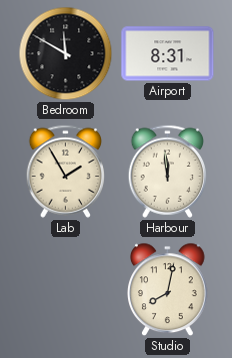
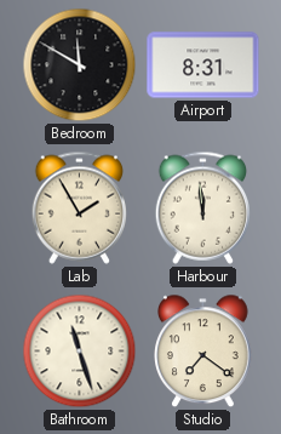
Bathroom: none -> 11:27 (80, 352)
Studio: 8:02 -> 7:21 (203, 352)
